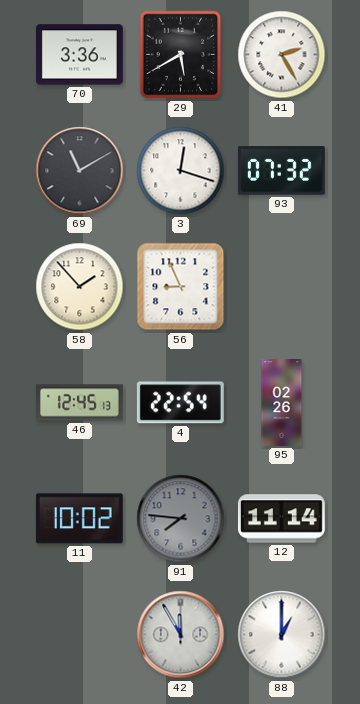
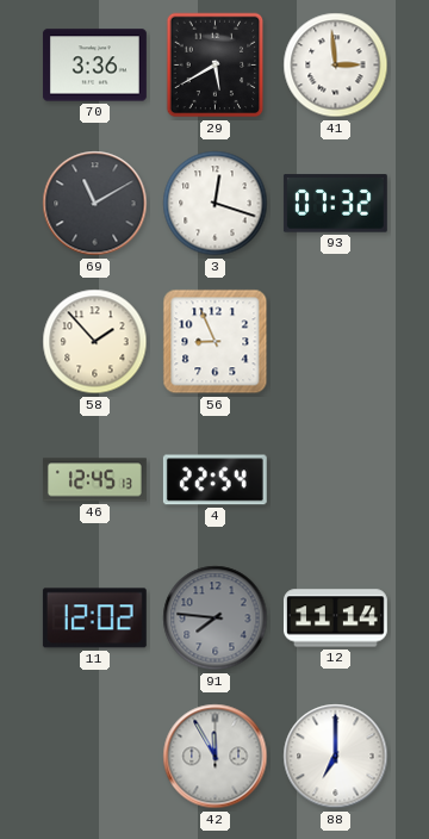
41: 2:25 -> 2:59 (336, 66)
95: 02:26 -> none (282, 403)
11: 10:02 -> 12:02 (94, 619)
88: 1:00 -> 7:00 (336, 757)
